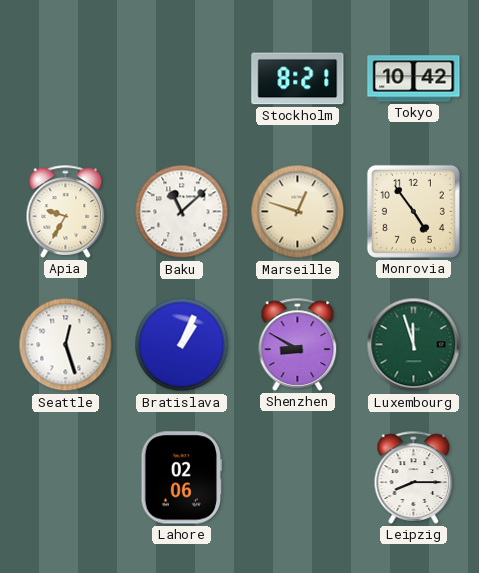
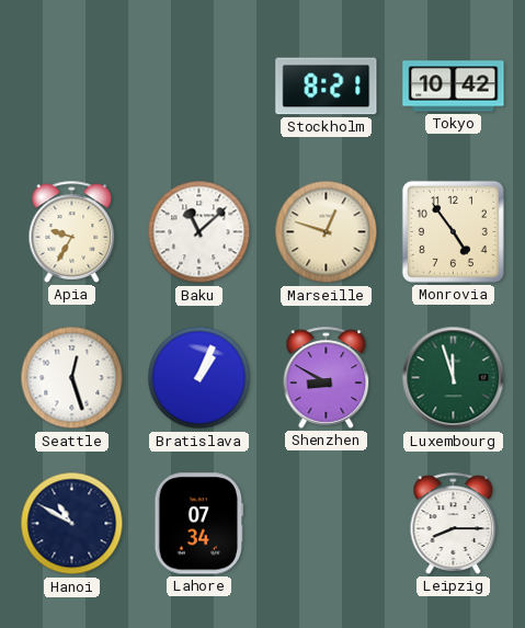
Hanoi: none -> 10:50 (72, 524)
Lahore: 02:06 -> 07:34 (198, 524)
